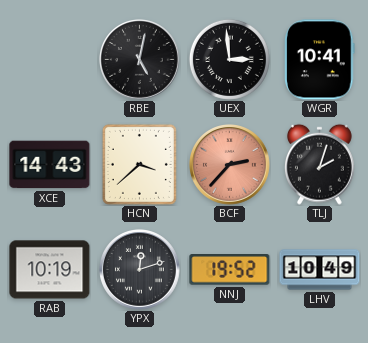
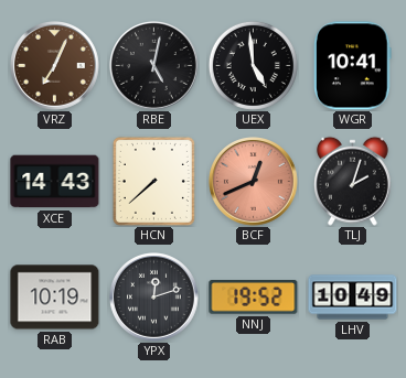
VRZ: none -> 7:04 (55, 66)
UEX: 2:59 -> 4:59 (253, 65)
HCN: 3:38 -> 7:38 (153, 181)
BCF: 2:37 -> 12:41 (254, 182)
